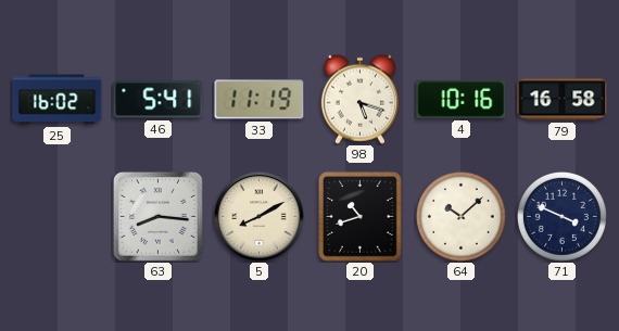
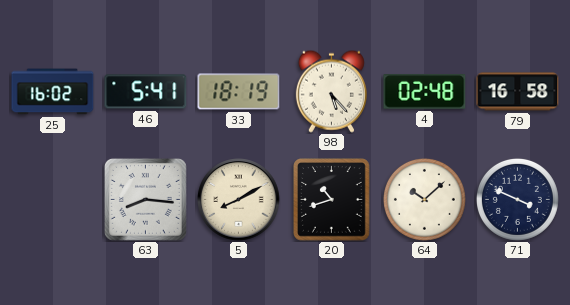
33: 11:19 -> 18:19 (239, 92)
98: 5:18 -> 5:23 (331, 91)
4: 10:16 -> 02:48 (425, 92)
